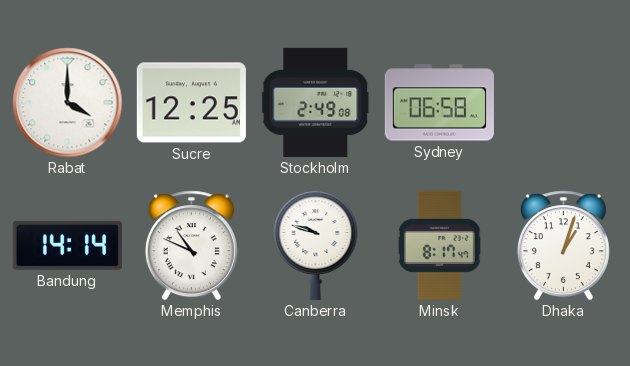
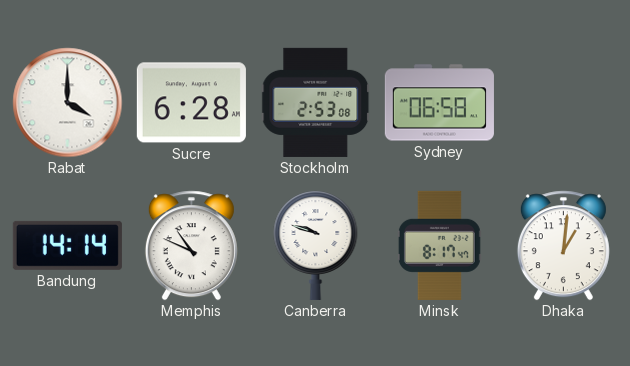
Sucre: 12:25 -> 6:28 (191, 103)
Stockholm: 2:49 -> 2:53 (316, 102)
Dhaka: 1:03 -> 1:01 (563, 246)
